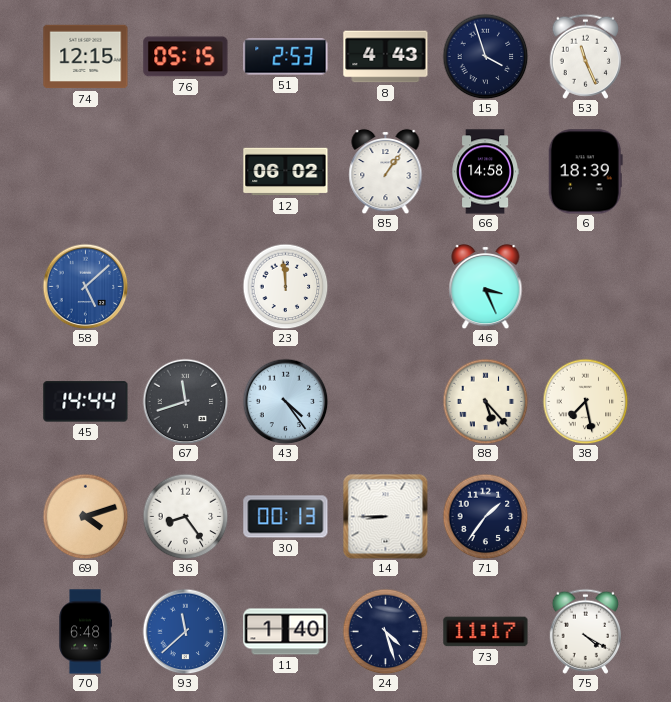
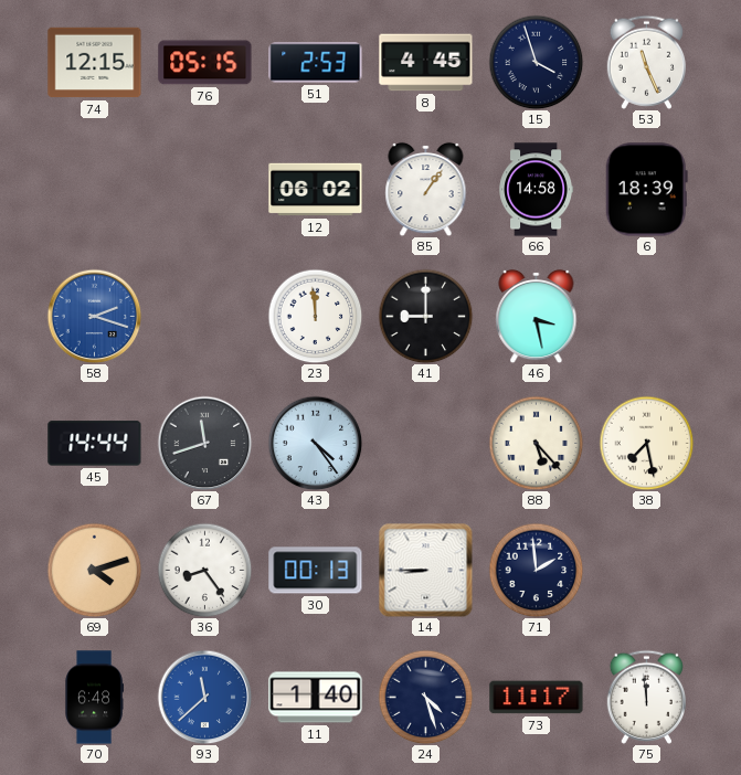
8: 4:43 -> 4:45 (426, 63)
58: 5:08 -> 2:18 (94, 316)
41: none -> 9:00 (425, 316)
46: 3:26 -> 3:28 (537, 316)
71: 1:36 -> 1:59 (536, 570)
75: 4:20 -> 11:59 (646, 697)
